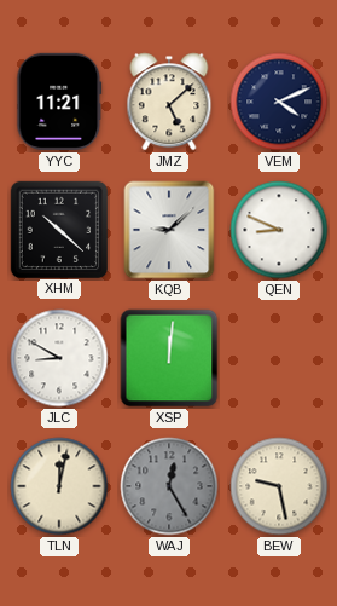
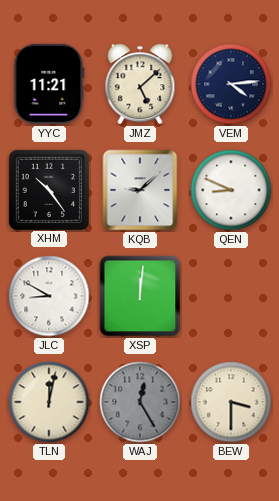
VEM: 4:11 -> 4:14 (231, 84)
XHM: 10:22 -> 10:24 (48, 189)
BEW: 9:28 -> 3:30 (231, 402)
